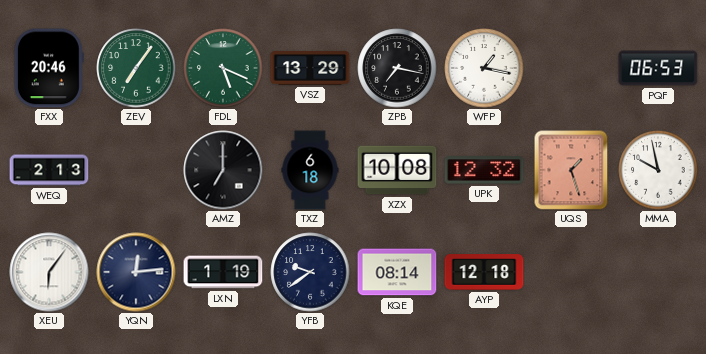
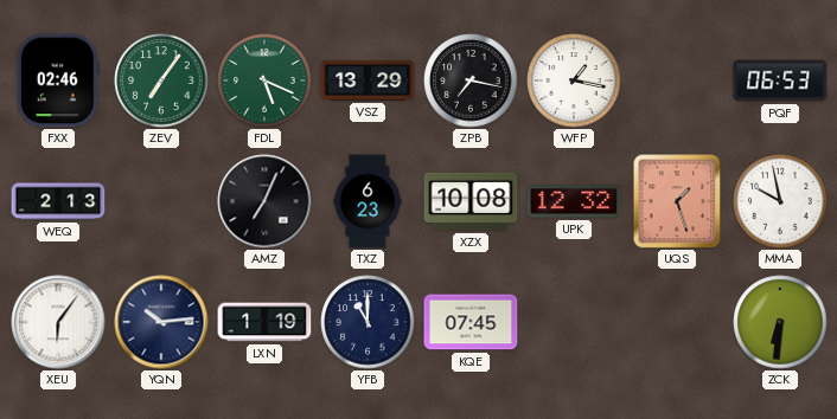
FXX: 20:46 -> 02:46 (58, 80)
AMZ: 7:00 -> 7:04 (264, 201)
TXZ: 6:18 -> 6:23 (368, 201)
YQN: 12:14 -> 10:14 (161, 322)
YFB: 9:39 -> 11:00 (368, 322)
KQE: 08:14 -> 07:45 (471, 322)
AYP: 12:18 -> none (484, 272)
ZCK: none -> 6:31 (780, 322)
